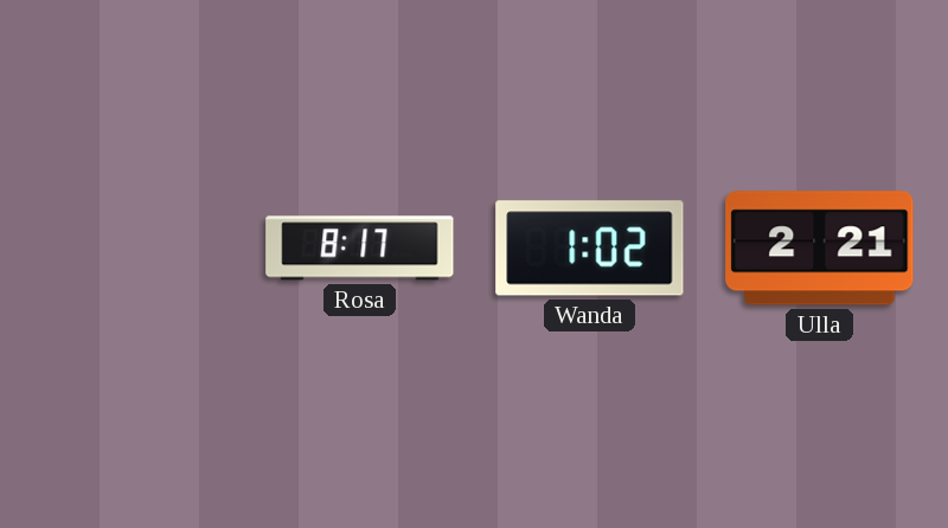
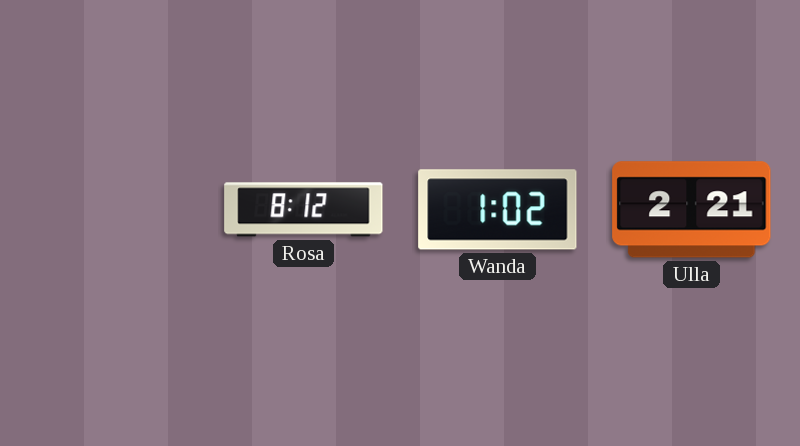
Rosa: 8:17 -> 8:12 (304, 210)
